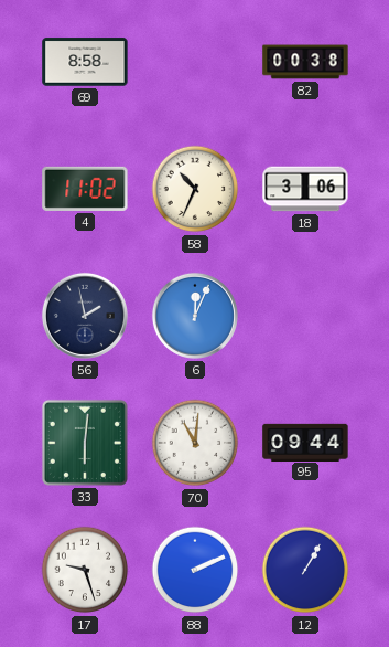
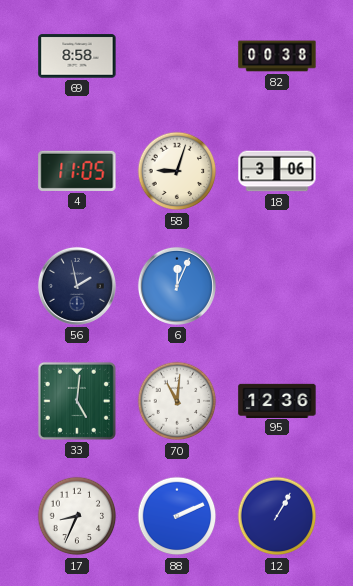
4: 11:02 -> 11:05 (77, 171)
58: 10:34 -> 9:03 (177, 171)
33: 6:01 -> 5:01 (77, 401)
95: 09:44 -> 12:36 (277, 400)
17: 9:27 -> 8:34 (77, 516)
